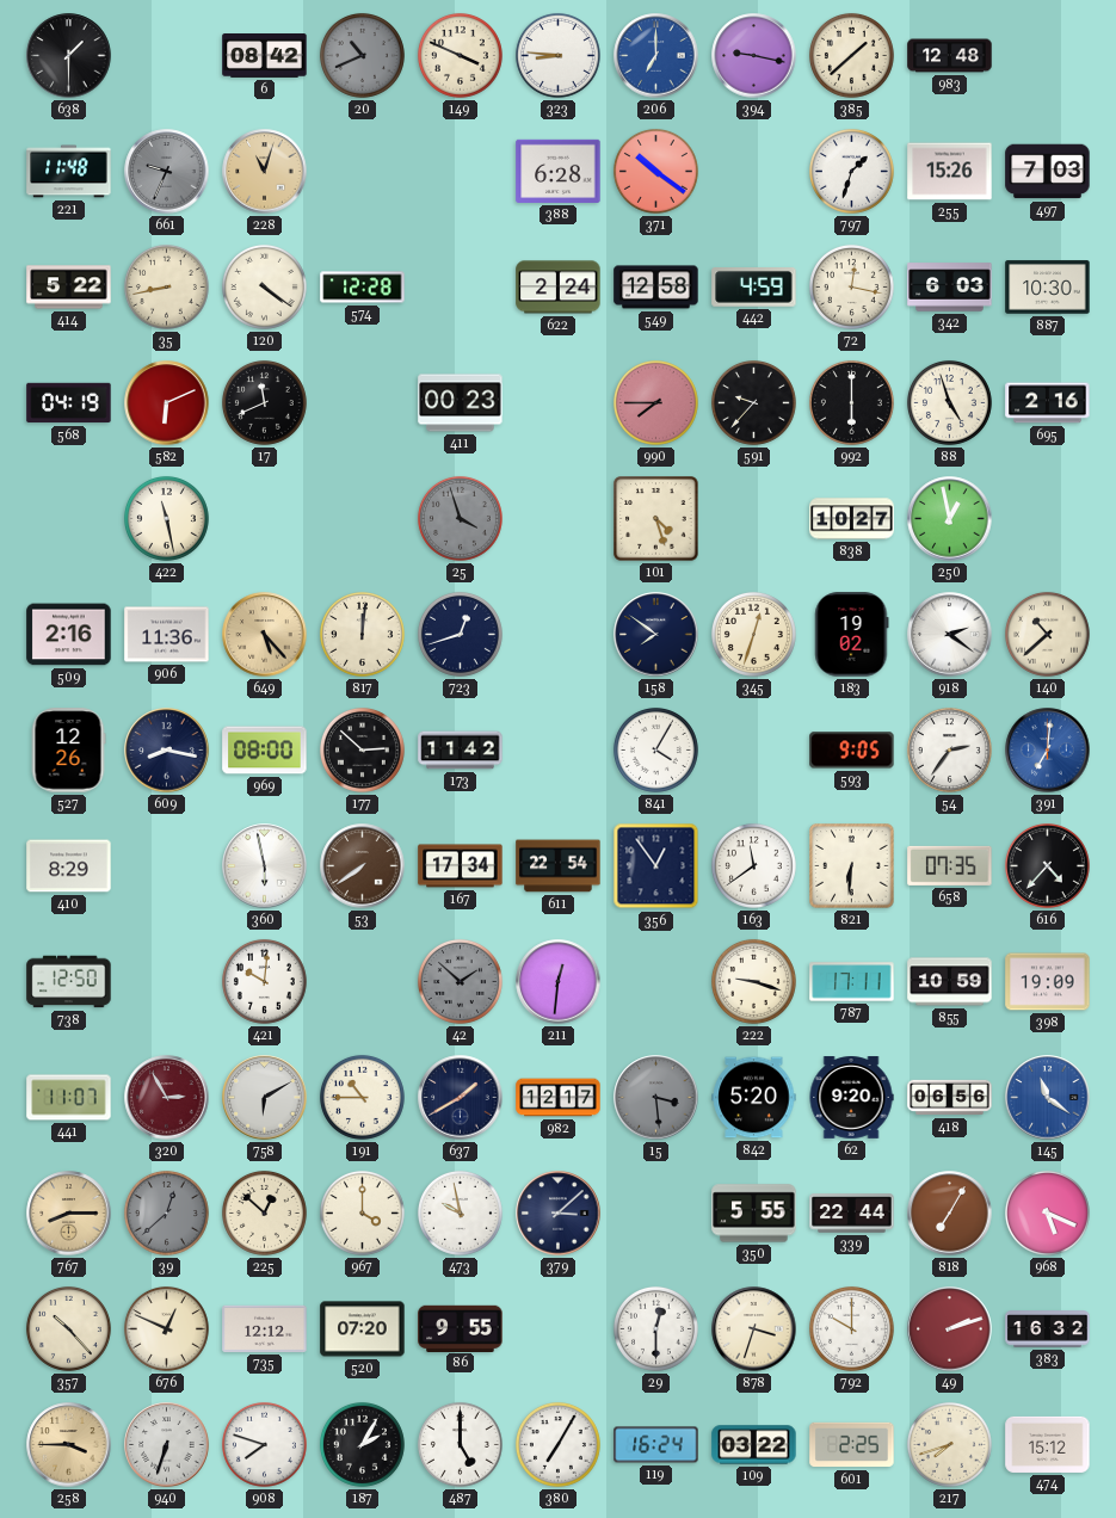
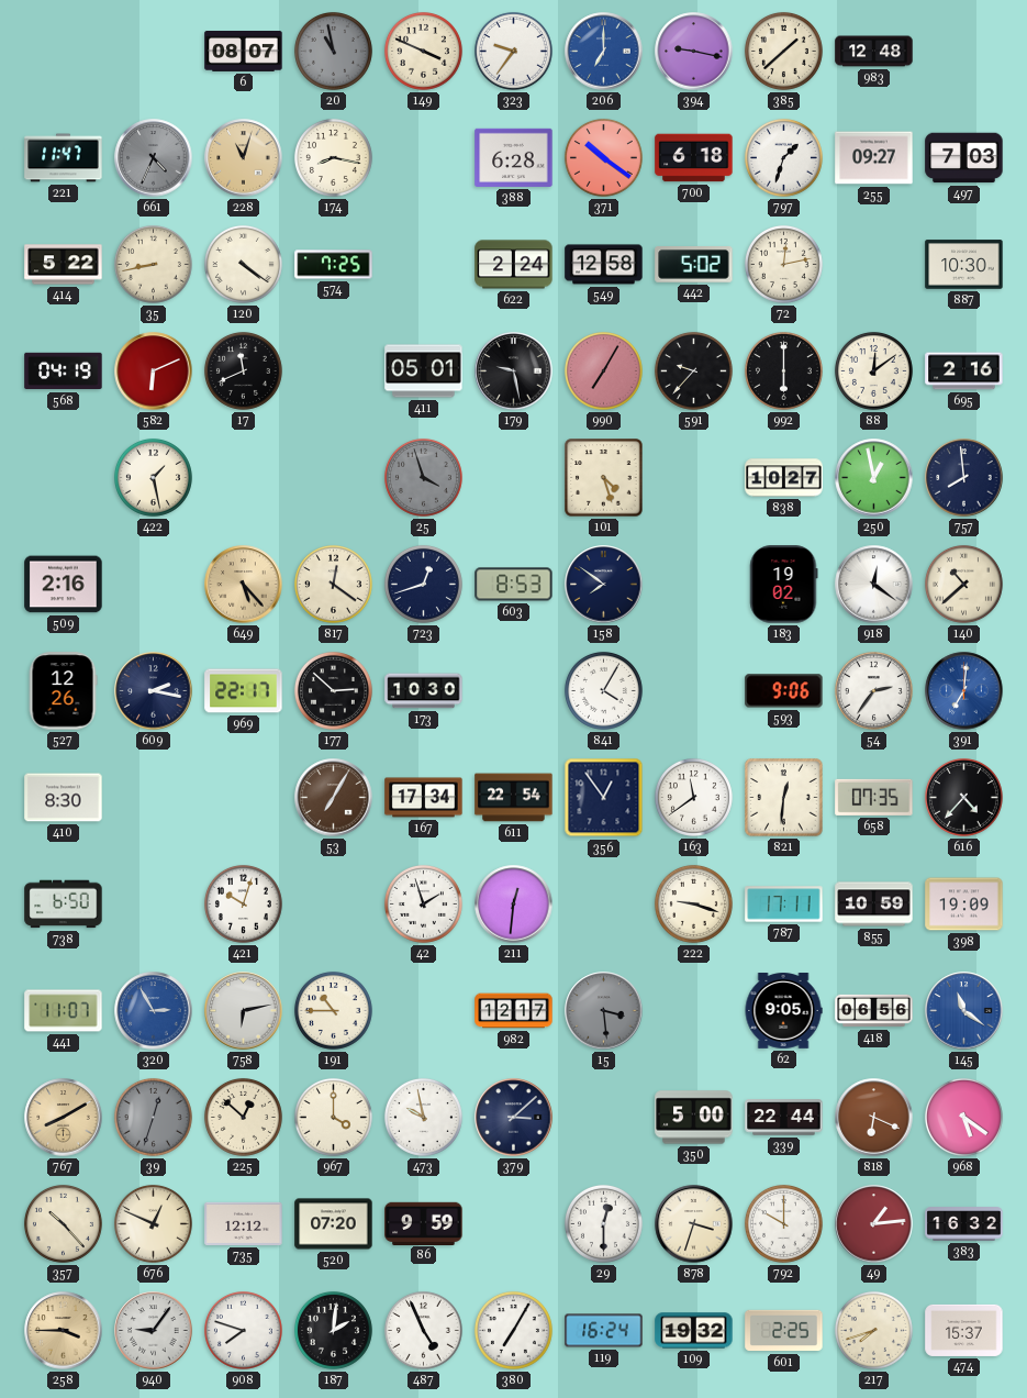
638: 1:30 -> none (69, 56)
6: 08:42 -> 08:07 (244, 52)
20: 10:41 -> 10:58 (333, 51)
323: 8:46 -> 9:36 (513, 51)
221: 11:48 -> 11:47 (64, 158)
661: 9:34 -> 4:34 (154, 158)
174: none -> 8:17 (333, 157)
700: none -> 6:18 (694, 158)
255: 15:26 -> 09:27 (874, 158)
574: 12:28 -> 7:25 (334, 265)
442: 4:59 -> 5:02 (694, 265)
72: 12:17 -> 12:13 (783, 264)
342: 6:03 -> none (950, 288)
411: 00:23 -> 05:01 (424, 371)
179: none -> 9:28 (514, 371)
990: 7:45 -> 7:05 (603, 370)
88: 4:57 -> 12:09 (873, 370)
422: 11:28 -> 1:28 (153, 477)
757: none -> 7:59 (964, 478)
906: 11:36 -> none (167, 635)
817: 12:01 -> 12:21 (333, 584)
603: none -> 8:53 (514, 585)
345: 12:33 -> none (753, 634)
918: 2:21 -> 12:21 (874, 585)
609: 8:17 -> 2:17 (154, 691)
969: 08:00 -> 22:17 (244, 691)
173: 11:42 -> 10:30 (424, 691)
593: 9:05 -> 9:06 (784, 691)
410: 8:29 -> 8:30 (64, 798)
360: 5:58 -> none (265, 866)
53: 7:39 -> 7:05 (334, 798)
821: 6:31 -> 12:31 (784, 798)
738: 12:50 -> 6:50 (64, 905)
421: 10:01 -> 10:03 (243, 903)
42: 1:52 -> 1:57 (423, 903)
42 dial: grey -> white (423, 903)
320 dial: burgundy -> blue (154, 1011)
758: 6:10 -> 6:13 (244, 1011)
637: 1:40 -> none (461, 1098)
842: 5:20 -> none (754, 1098)
62: 9:20 -> 9:05 (783, 1011)
767: 8:15 -> 8:10 (64, 1118)
39: 12:38 -> 12:33 (153, 1117)
350: 5:55 -> 5:00 (694, 1118)
818: 7:05 -> 6:19 (874, 1118)
968: 5:19 -> 5:21 (963, 1117)
86: 9:55 -> 9:59 (424, 1223)
49: 2:12 -> 1:14 (874, 1224)
940: 6:33 -> 9:06 (154, 1331)
187: 2:05 -> 2:01 (333, 1330)
487: 5:00 -> 4:56 (423, 1330)
109: 03:22 -> 19:32 (694, 1331)
474: 15:12 -> 15:37 (964, 1330)
